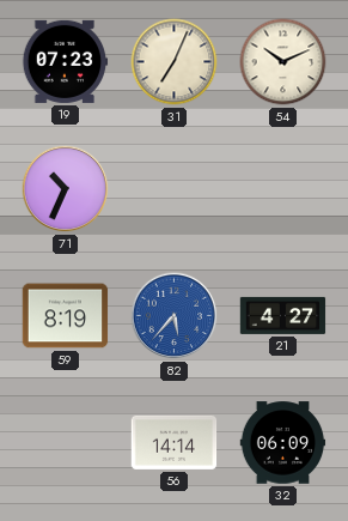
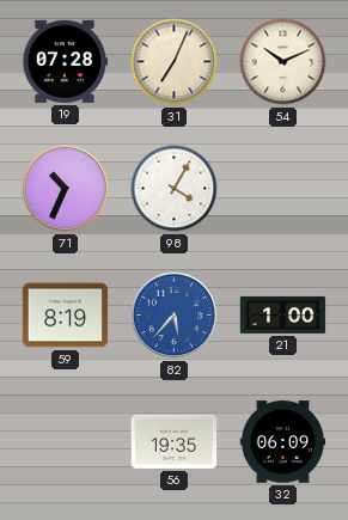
19: 07:23 -> 07:28 (65, 61)
98: none -> 4:05 (175, 189)
21: 4:27 -> 1:00 (283, 314)
56: 14:14 -> 19:35 (175, 441)
